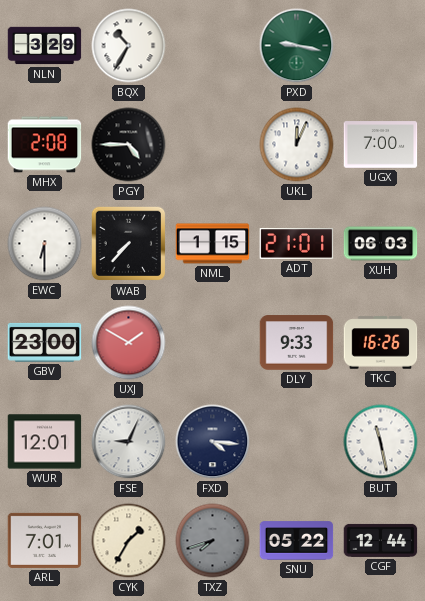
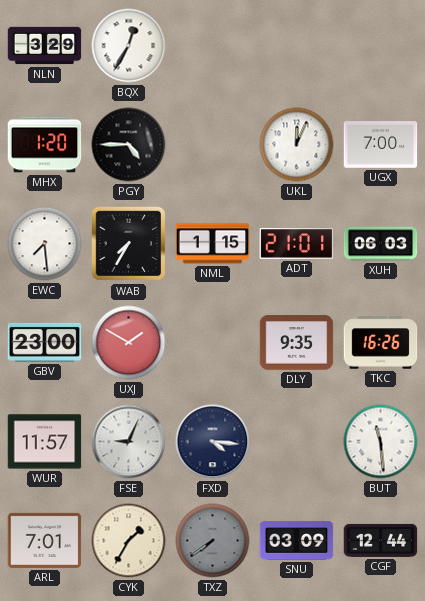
BQX: 10:35 -> 12:35 (129, 46)
PXD: 9:17 -> none (297, 46)
MHX: 2:08 -> 1:20 (45, 145)
EWC: 6:30 -> 7:29 (45, 244)
WAB: 7:37 -> 7:35 (129, 244)
DLY: 9:33 -> 9:35 (297, 343)
WUR: 12:01 -> 11:57 (45, 442)
BUT: 11:28 -> 11:29 (381, 442)
TXZ: 7:42 -> 7:39 (213, 541)
SNU: 05:22 -> 03:09 (297, 541)
